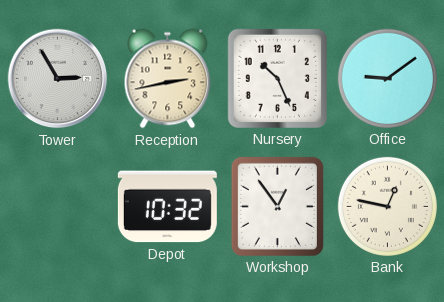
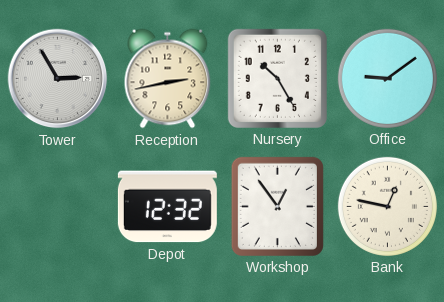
Nursery: 10:26 -> 10:25 (277, 78)
Depot: 10:32 -> 12:32 (167, 207)
